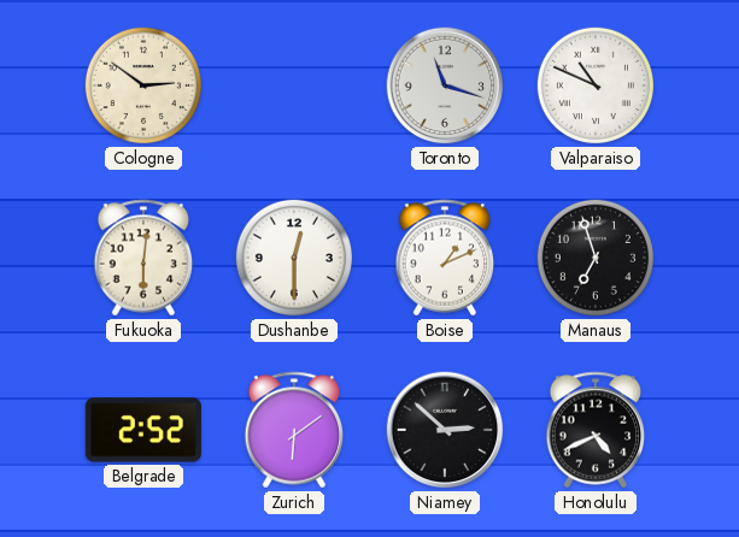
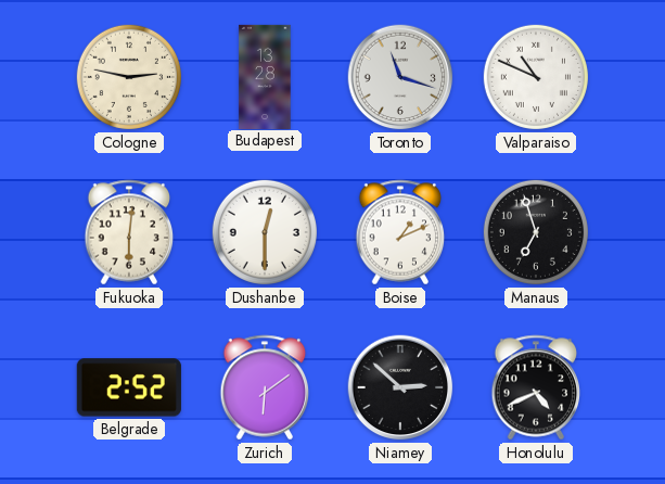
Cologne: 2:51 -> 2:47 (129, 77)
Budapest: none -> 13:28 (265, 76)
